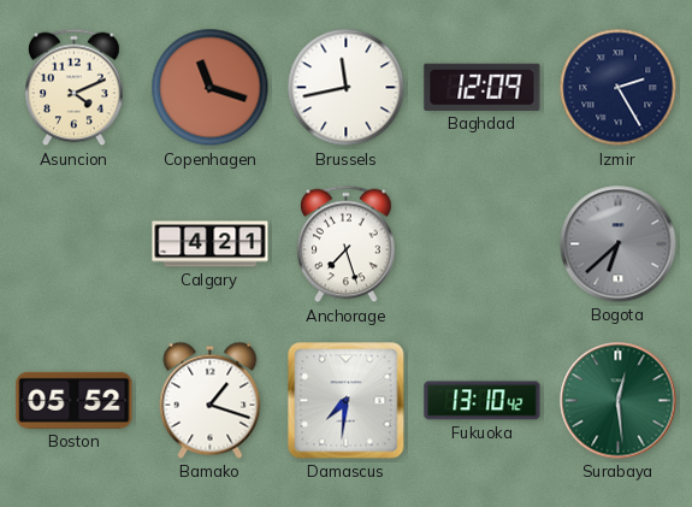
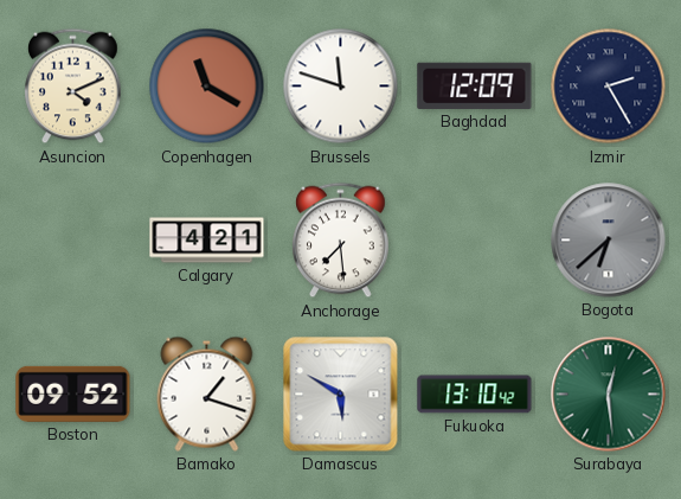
Copenhagen: 11:18 -> 11:20 (207, 87)
Brussels: 11:43 -> 11:48 (341, 87)
Anchorage: 7:27 -> 7:29 (341, 241)
Boston: 05:52 -> 09:52 (73, 394)
Damascus: 7:31 -> 5:50 (341, 395)
